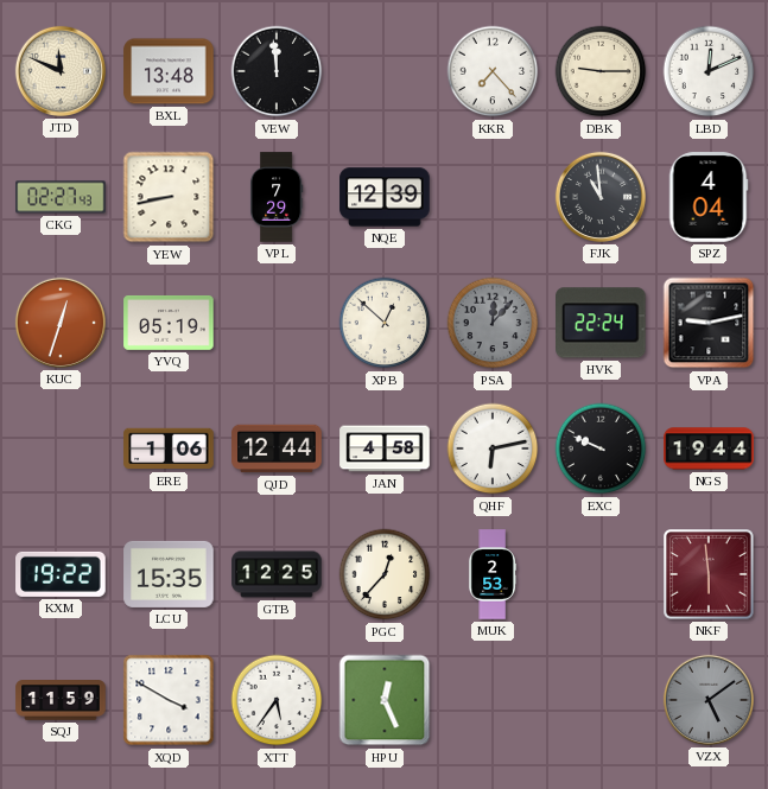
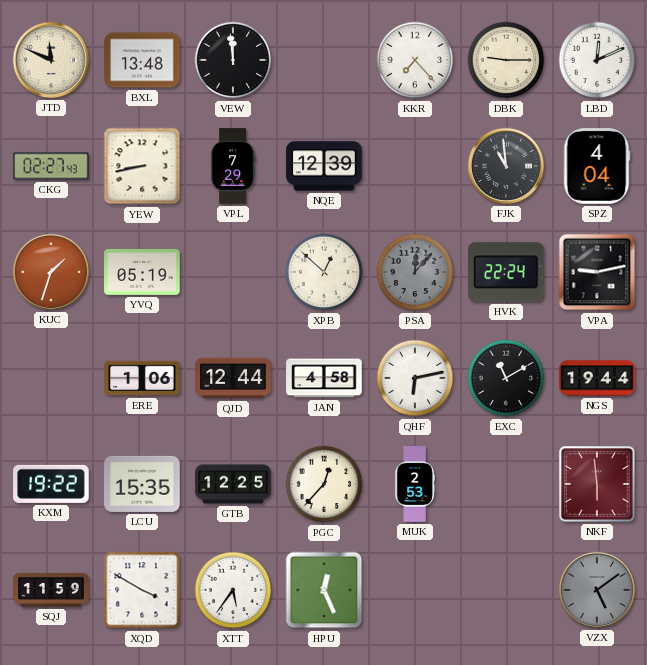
KUC: 12:33 -> 1:33 (51, 272)
EXC: 9:49 -> 11:10 (506, 378)
